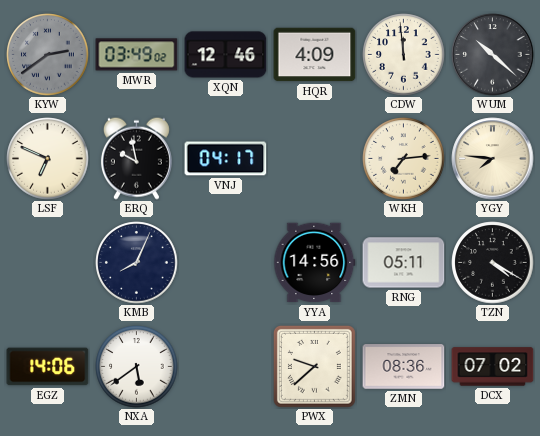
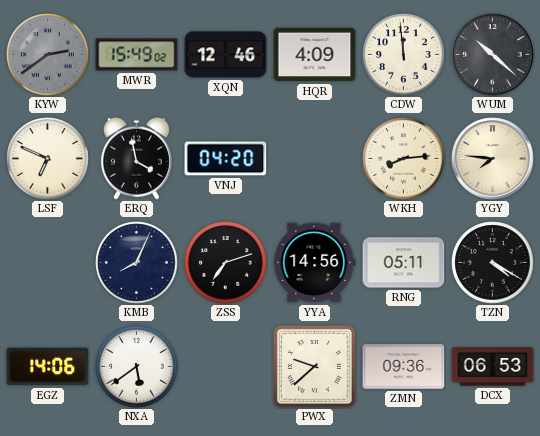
MWR: 03:49 -> 15:49 (137, 55)
ERQ: 9:58 -> 3:58 (136, 158)
VNJ: 04:17 -> 04:20 (226, 159)
WKH: 7:14 -> 8:14 (404, 159)
ZSS: none -> 7:12 (226, 263)
ZMN: 08:36 -> 09:36 (404, 367)
DCX: 07:02 -> 06:53 (493, 367)
